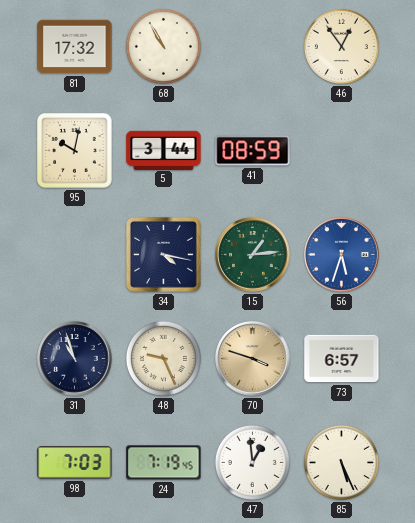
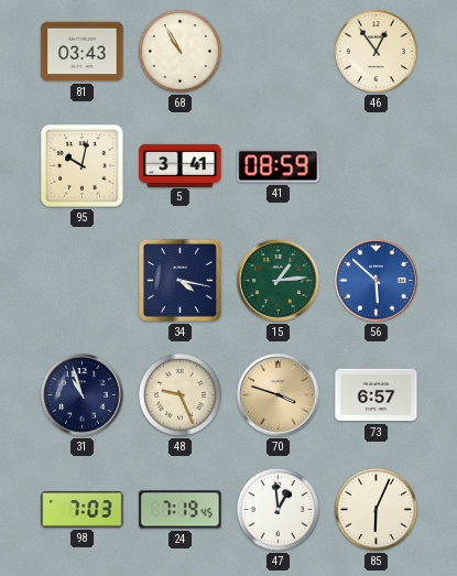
81: 17:32 -> 03:43 (83, 52)
5: 3:44 -> 3:41 (181, 165)
56: 5:33 -> 5:52 (377, 281)
85: 5:26 -> 6:04 (376, 509)
